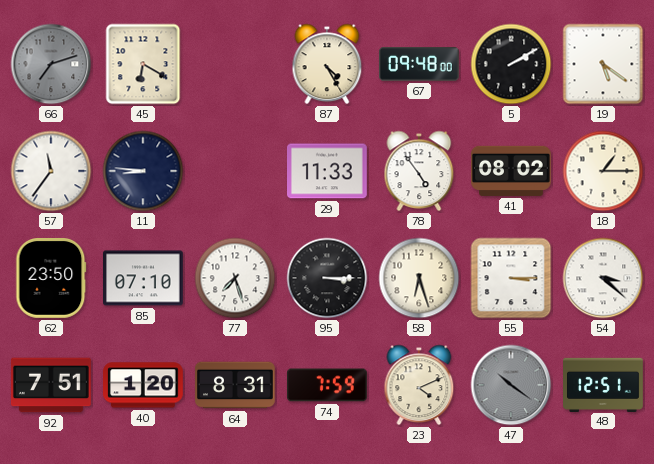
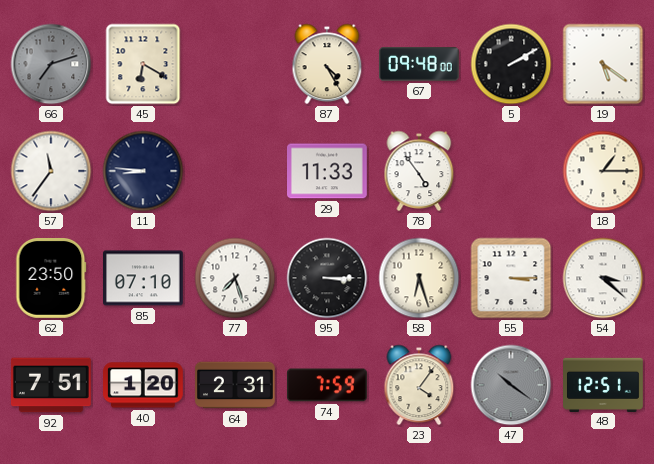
41: 08:02 -> none (512, 171)
64: 8:31 -> 2:31 (236, 385)
23: 4:11 -> 4:06 (419, 385)
